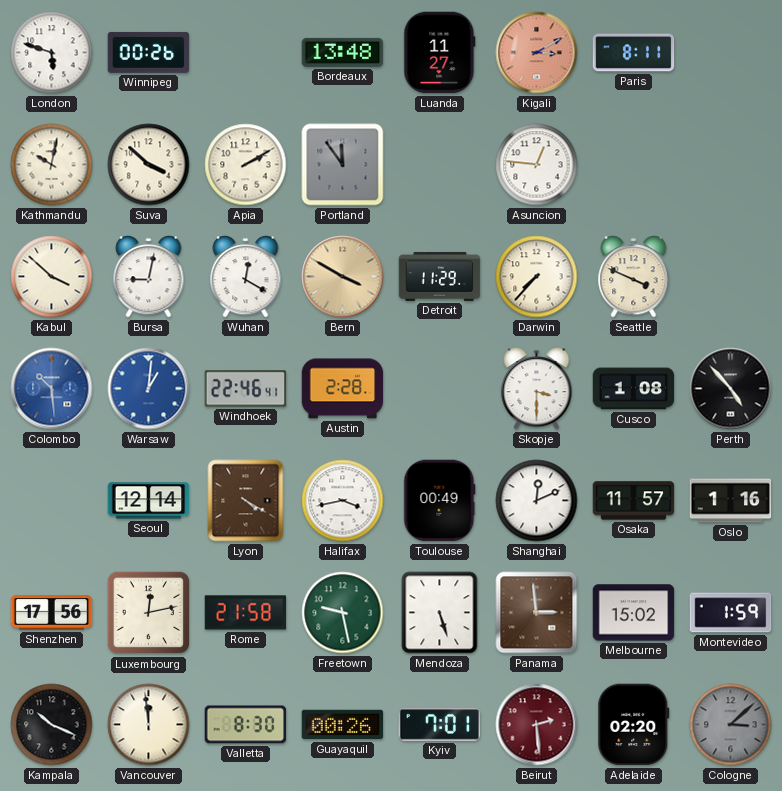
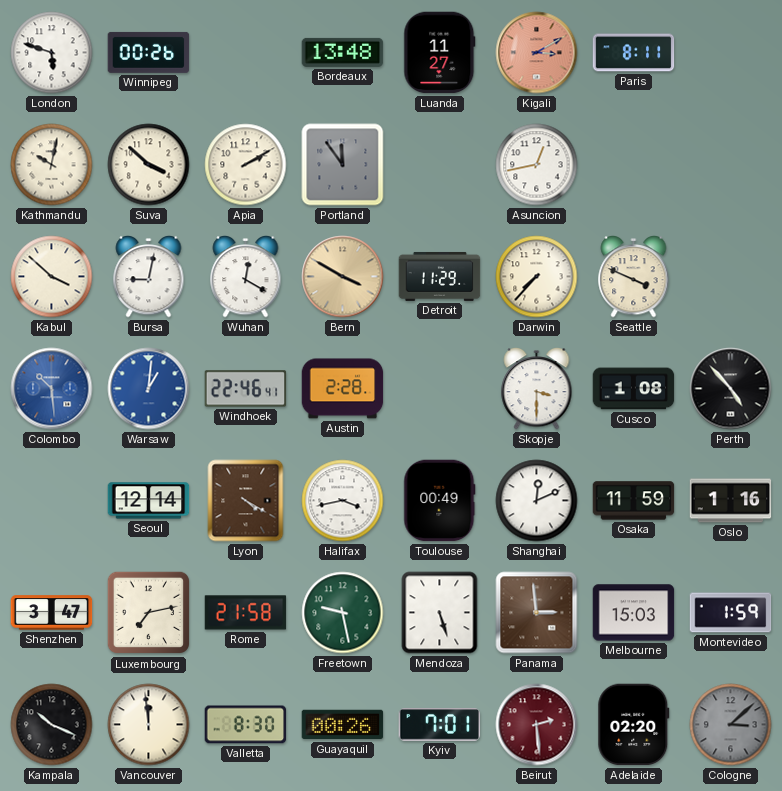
Asuncion: 12:46 -> 12:43 (537, 165)
Osaka: 11:57 -> 11:59 (634, 501)
Shenzhen: 17:56 -> 3:47 (52, 613)
Luxembourg: 12:13 -> 7:13 (149, 613)
Melbourne: 15:02 -> 15:03 (634, 613)
